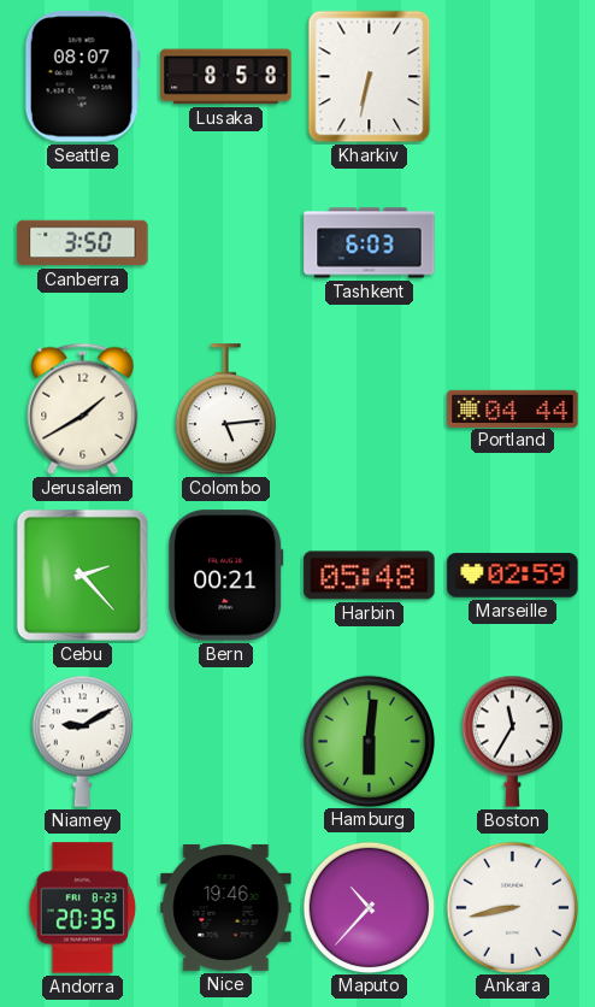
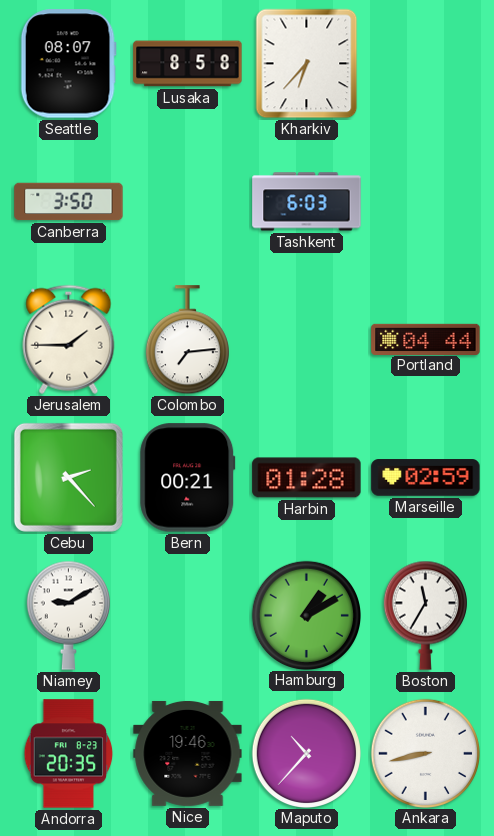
Kharkiv: 6:32 -> 6:37 (307, 64)
Jerusalem: 1:40 -> 1:45 (69, 339)
Colombo: 5:14 -> 7:14 (187, 340)
Harbin: 05:48 -> 01:28 (307, 478)
Hamburg: 6:01 -> 1:10 (306, 615)
